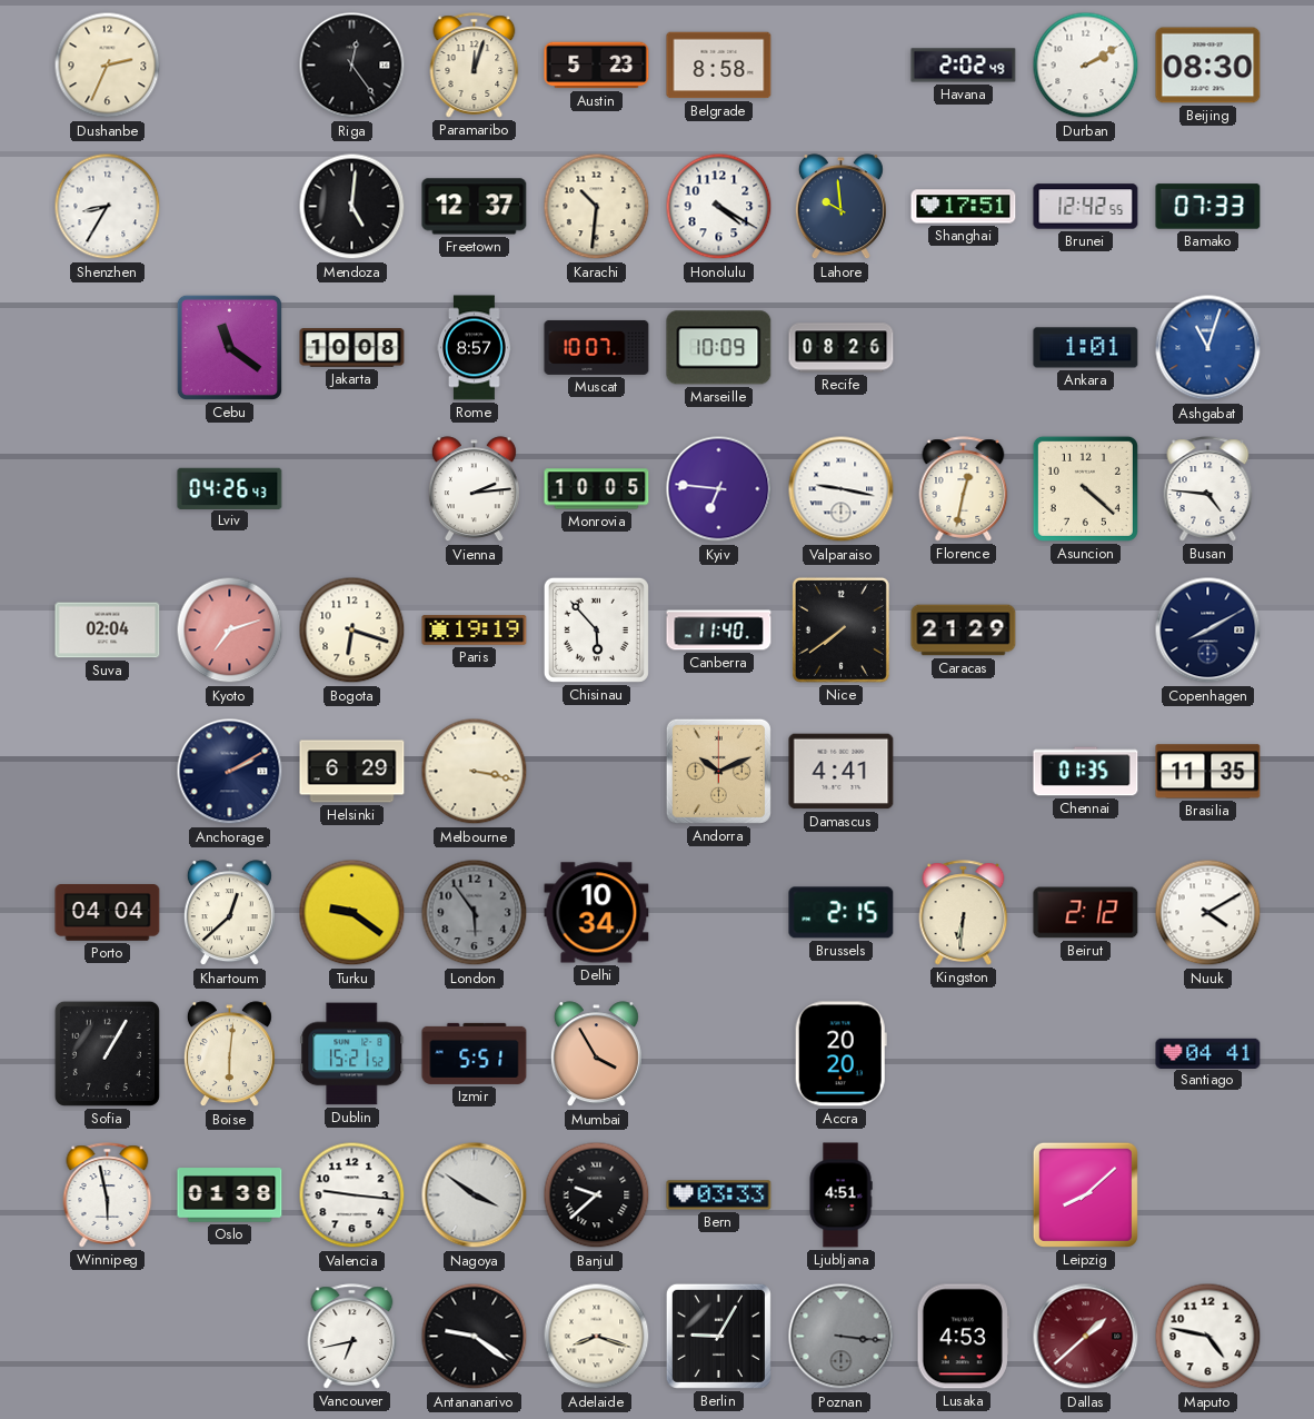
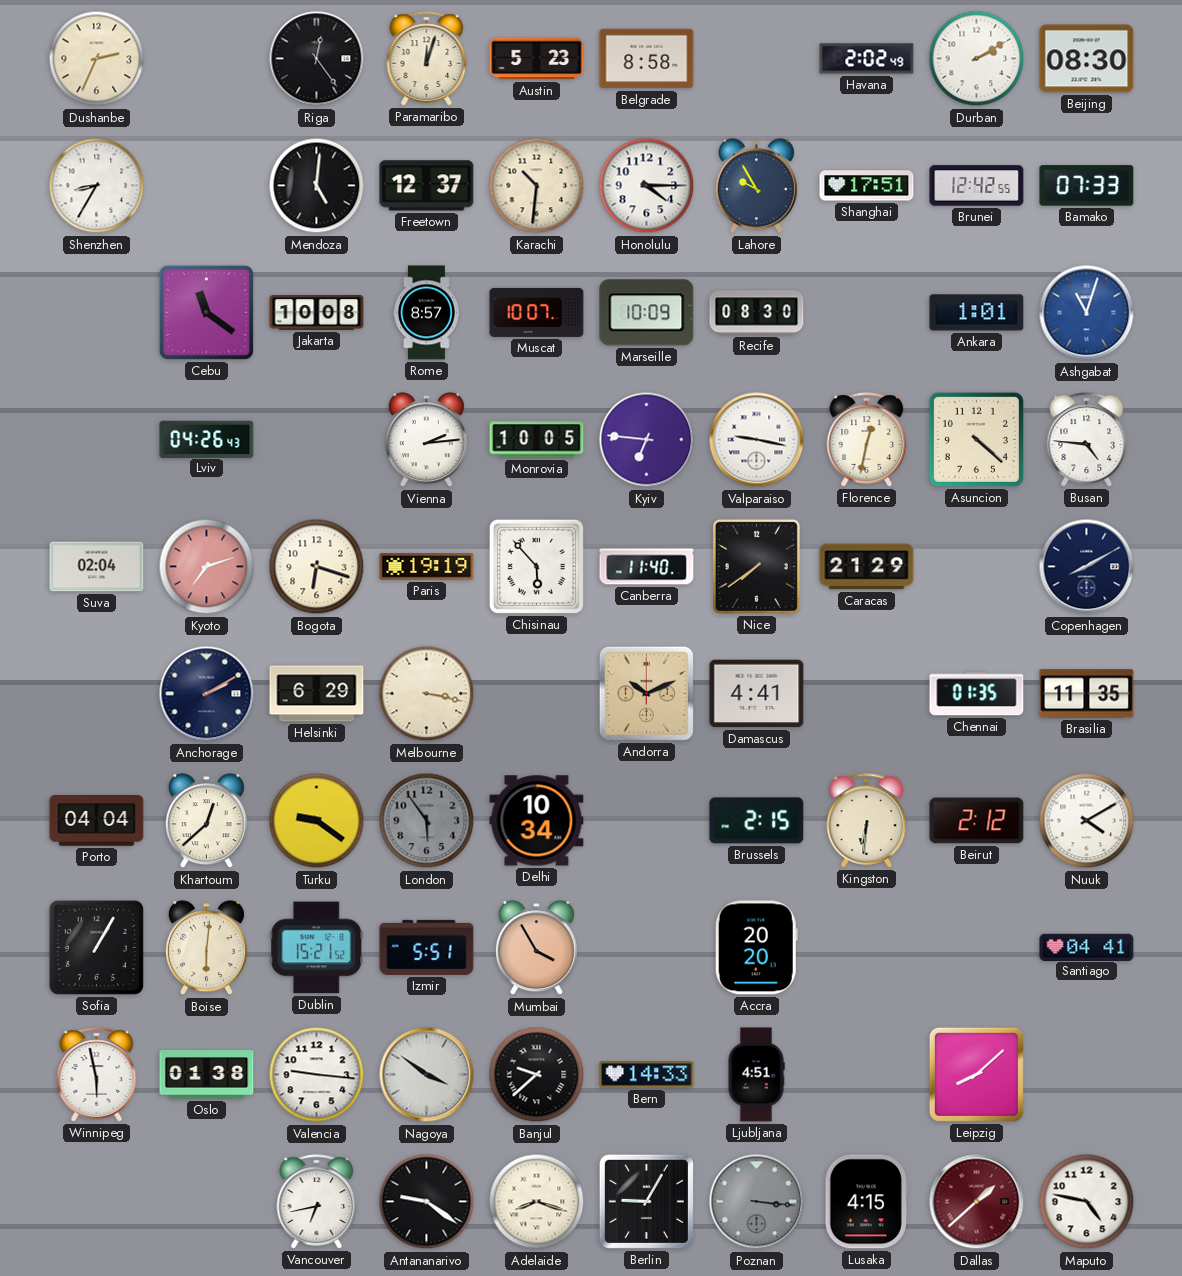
Honolulu: 4:20 -> 4:15 (647, 186)
Lahore: 9:59 -> 9:55 (756, 186)
Recife: 08:26 -> 08:30 (757, 313)
Bern: 03:33 -> 14:33 (647, 1075)
Lusaka: 4:53 -> 4:15 (866, 1202)
